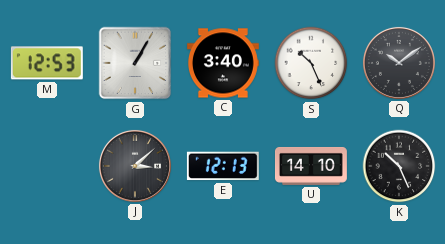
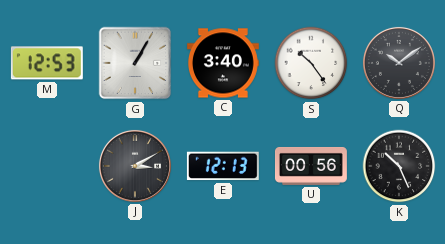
S: 10:26 -> 10:24 (311, 63)
J: 3:08 -> 3:10 (135, 166)
U: 14:10 -> 00:56 (311, 166)
